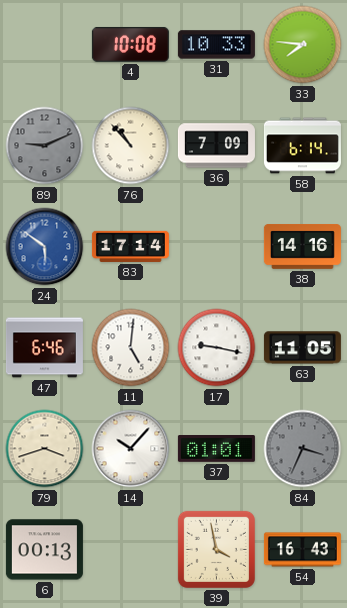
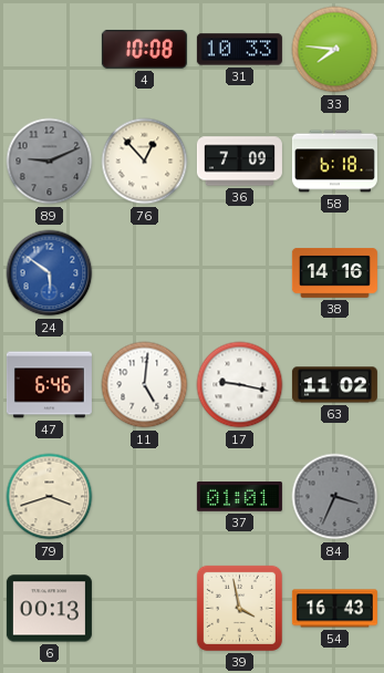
76: 10:53 -> 12:53 (145, 162)
58: 6:14 -> 6:18 (334, 162)
83: 17:14 -> none (130, 246)
63: 11:05 -> 11:02 (334, 385)
14: 10:07 -> none (131, 449)
